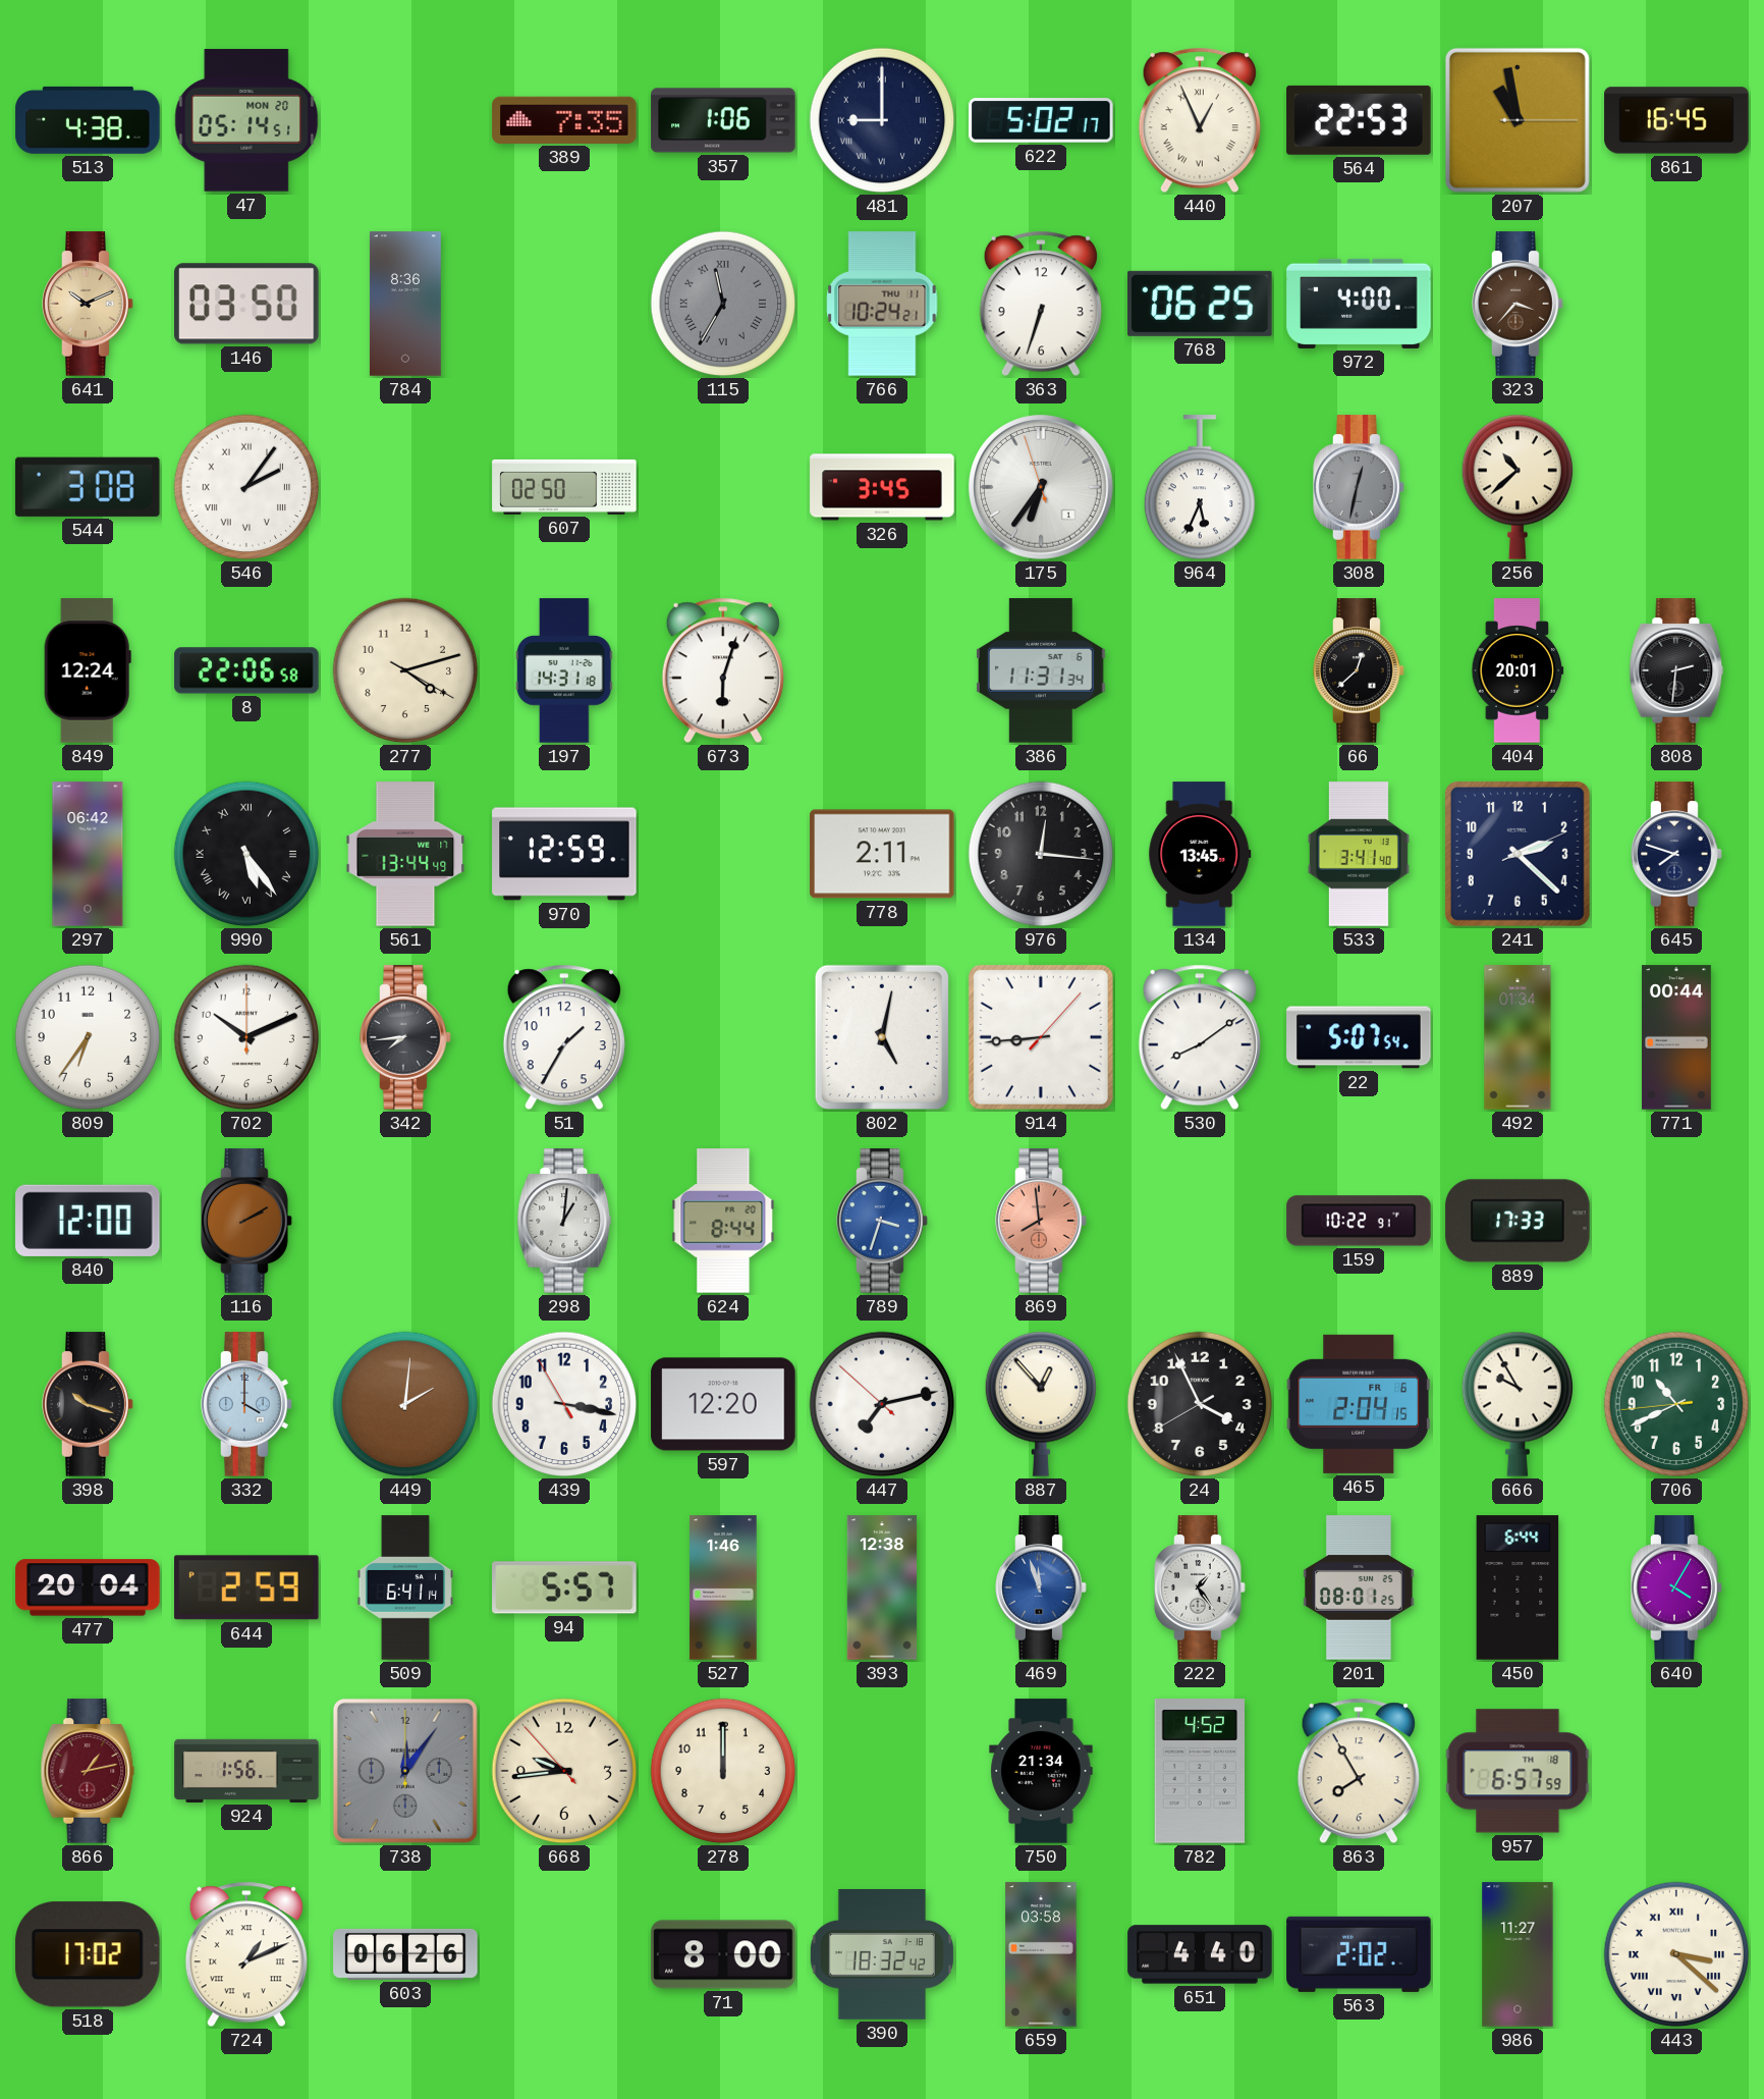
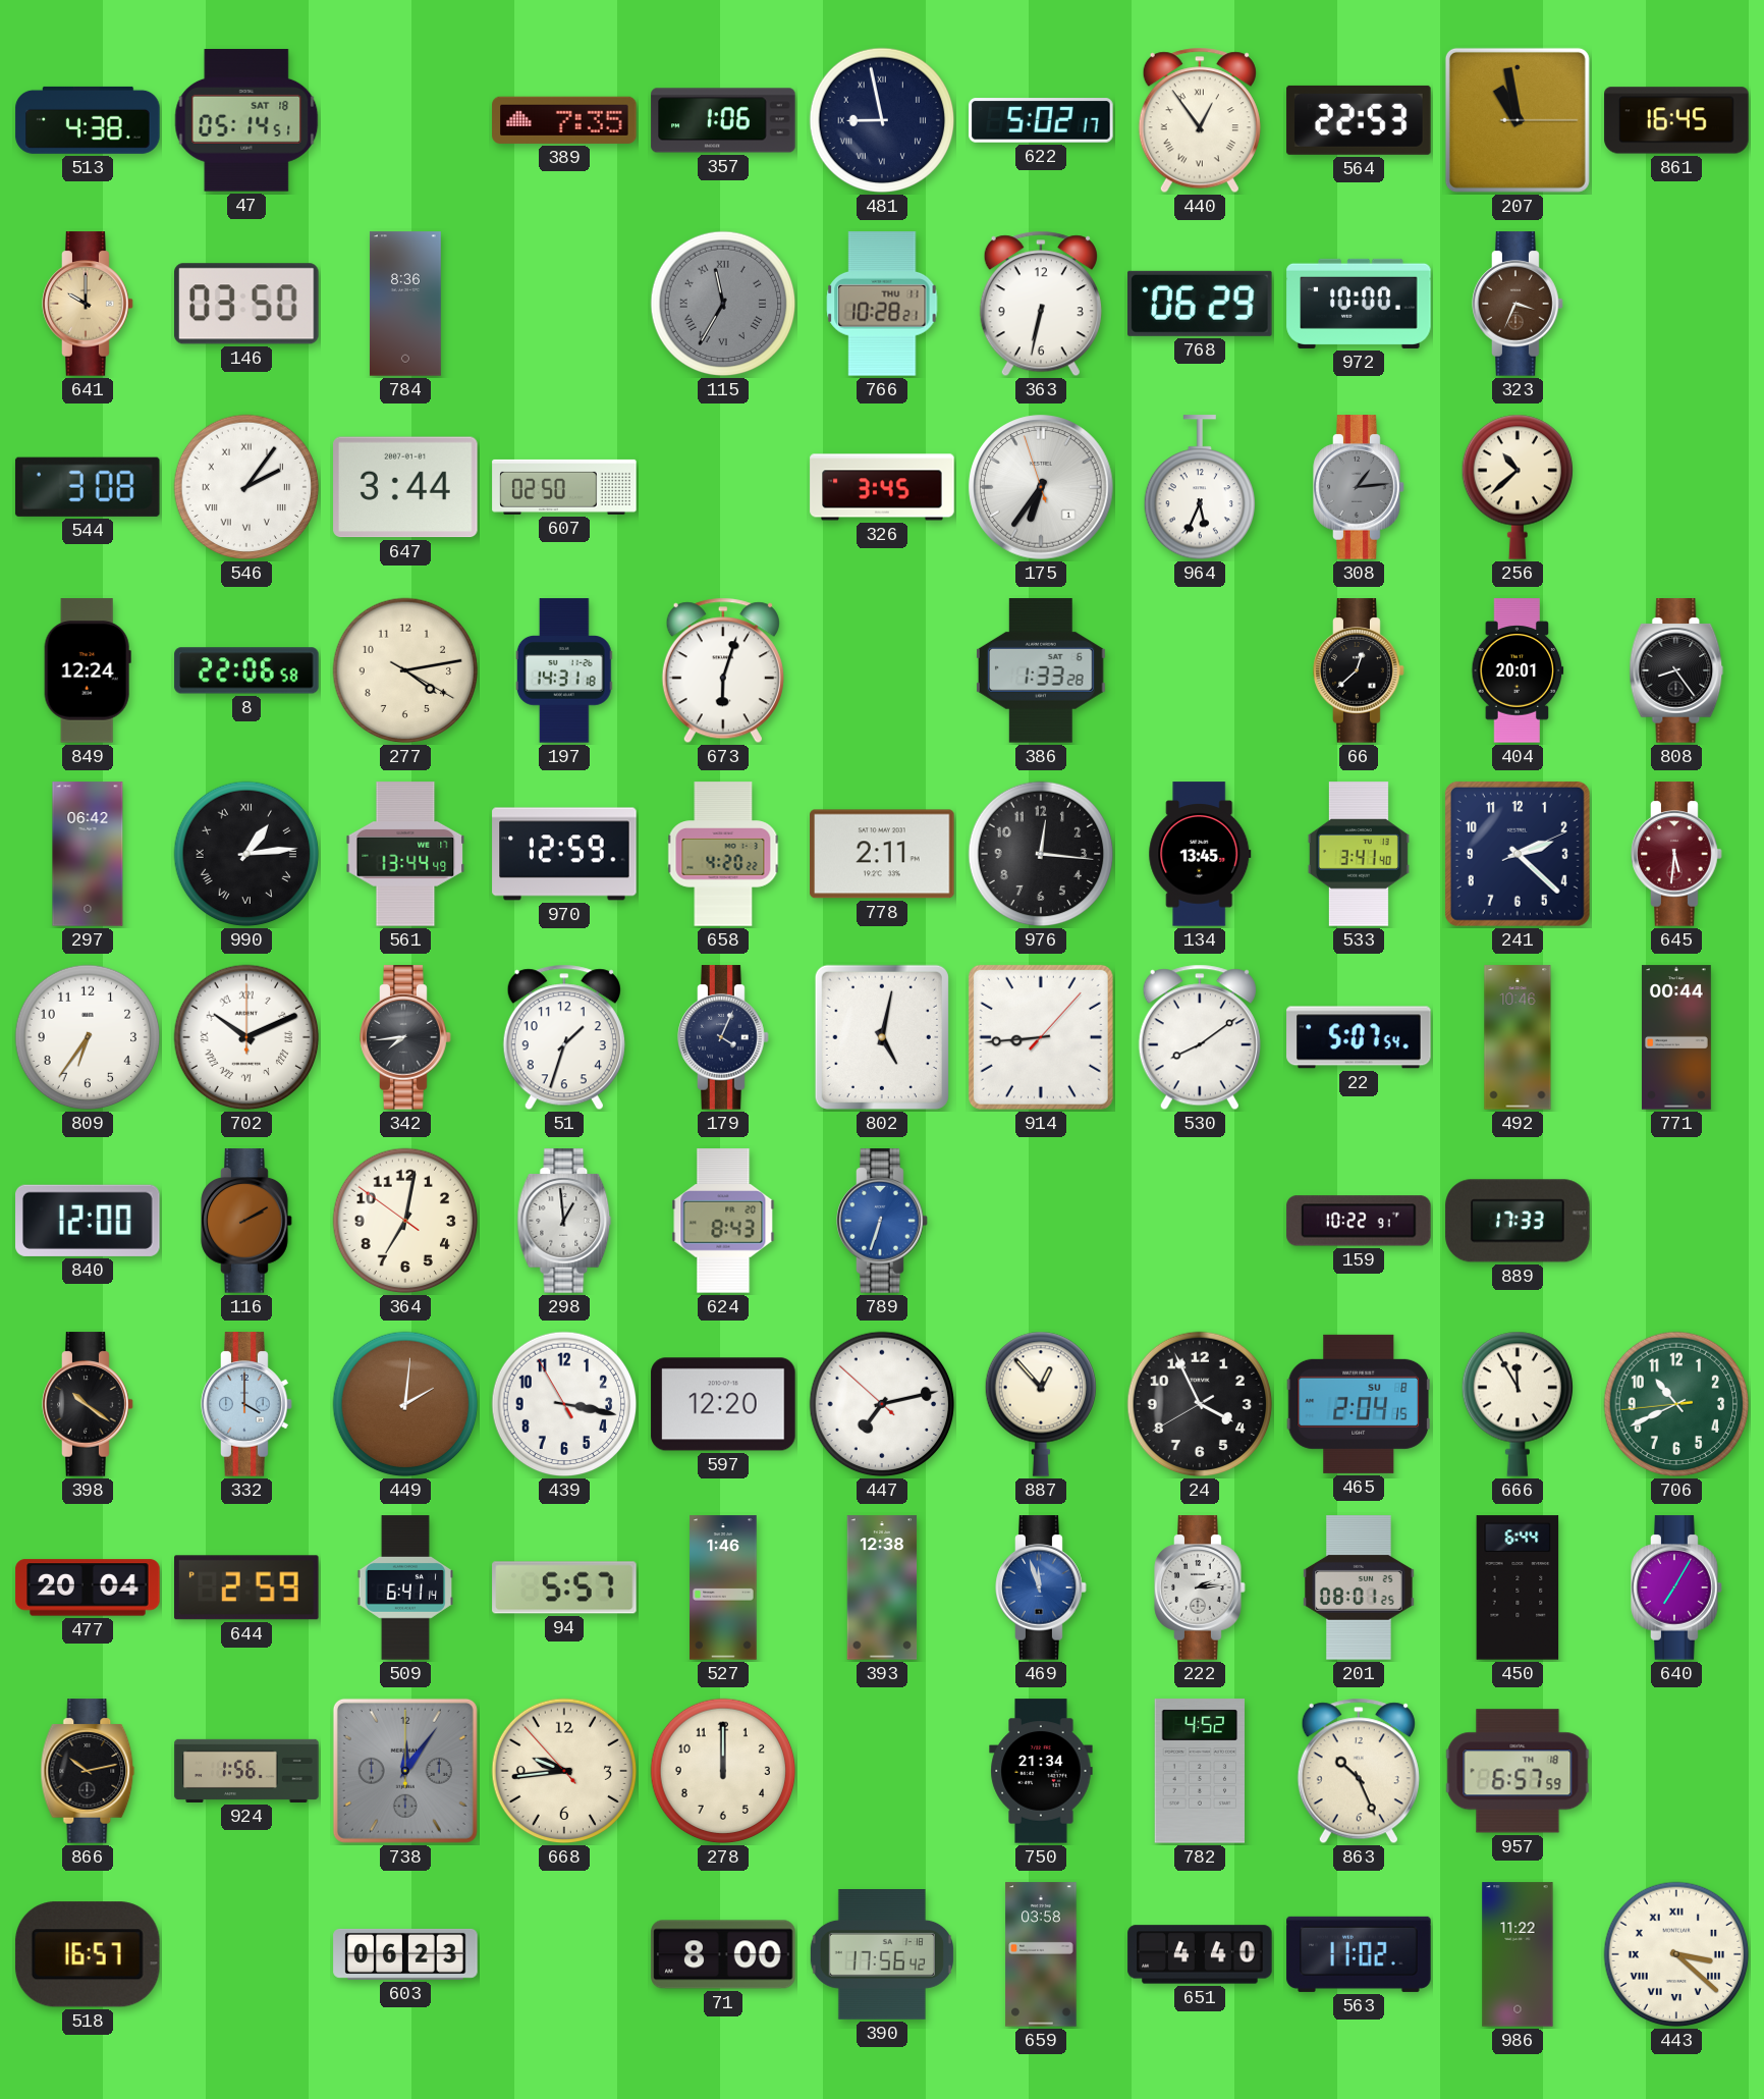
47 date: MON 20 -> SAT 18 (246, 120)
481: 9:00 -> 8:58 (882, 120)
440: 12:56 -> 12:54 (1200, 120)
641: 10:11 -> 10:00 (88, 304)
766: 10:24 -> 10:28 (882, 304)
363: 6:33 -> 6:32 (1041, 304)
768: 06:25 -> 06:29 (1201, 304)
972: 4:00 -> 10:00 (1359, 304)
323: 3:37 -> 3:34 (1518, 304)
647: none -> 3:44 (405, 487)
308: 12:32 -> 1:14 (1359, 487)
277: 4:12 -> 4:13 (405, 670)
386: 11:31 -> 1:33 (1042, 670)
808: 2:31 -> 8:24 (1676, 670)
990: 5:24 -> 1:14 (246, 854)
658: none -> 4:20 (723, 854)
645: 7:48 -> 5:31 (1676, 854)
645 dial: navy -> burgundy (1676, 854)
702 numerals: Arabic -> Roman (246, 1037)
51: 1:35 -> 1:33 (564, 1037)
179: none -> 4:04 (723, 1037)
492: 01:34 -> 10:46 (1518, 1037)
364: none -> 7:01 (405, 1221)
298: 1:01 -> 12:59 (564, 1221)
624: 8:44 -> 8:43 (723, 1221)
789: 3:33 -> 6:33 (882, 1221)
869: 7:59 -> none (1041, 1221)
398: 10:18 -> 10:21 (88, 1404)
465 date: FR 6 -> SU 8 (1359, 1404)
666: 9:55 -> 11:55 (1517, 1404)
222: 1:24 -> 2:14 (1200, 1587)
640: 4:05 -> 7:05 (1676, 1587)
866: 1:13 -> 10:13 (88, 1771)
866 dial: burgundy -> black (88, 1771)
863: 7:55 -> 10:26 (1359, 1771)
518: 17:02 -> 16:57 (88, 1954)
724: 1:11 -> none (246, 1954)
603: 06:26 -> 06:23 (405, 1954)
390: 18:32 -> 17:56 (882, 1955)
563: 2:02 -> 11:02 (1359, 1954)
986: 11:27 -> 11:22 (1518, 1954)
